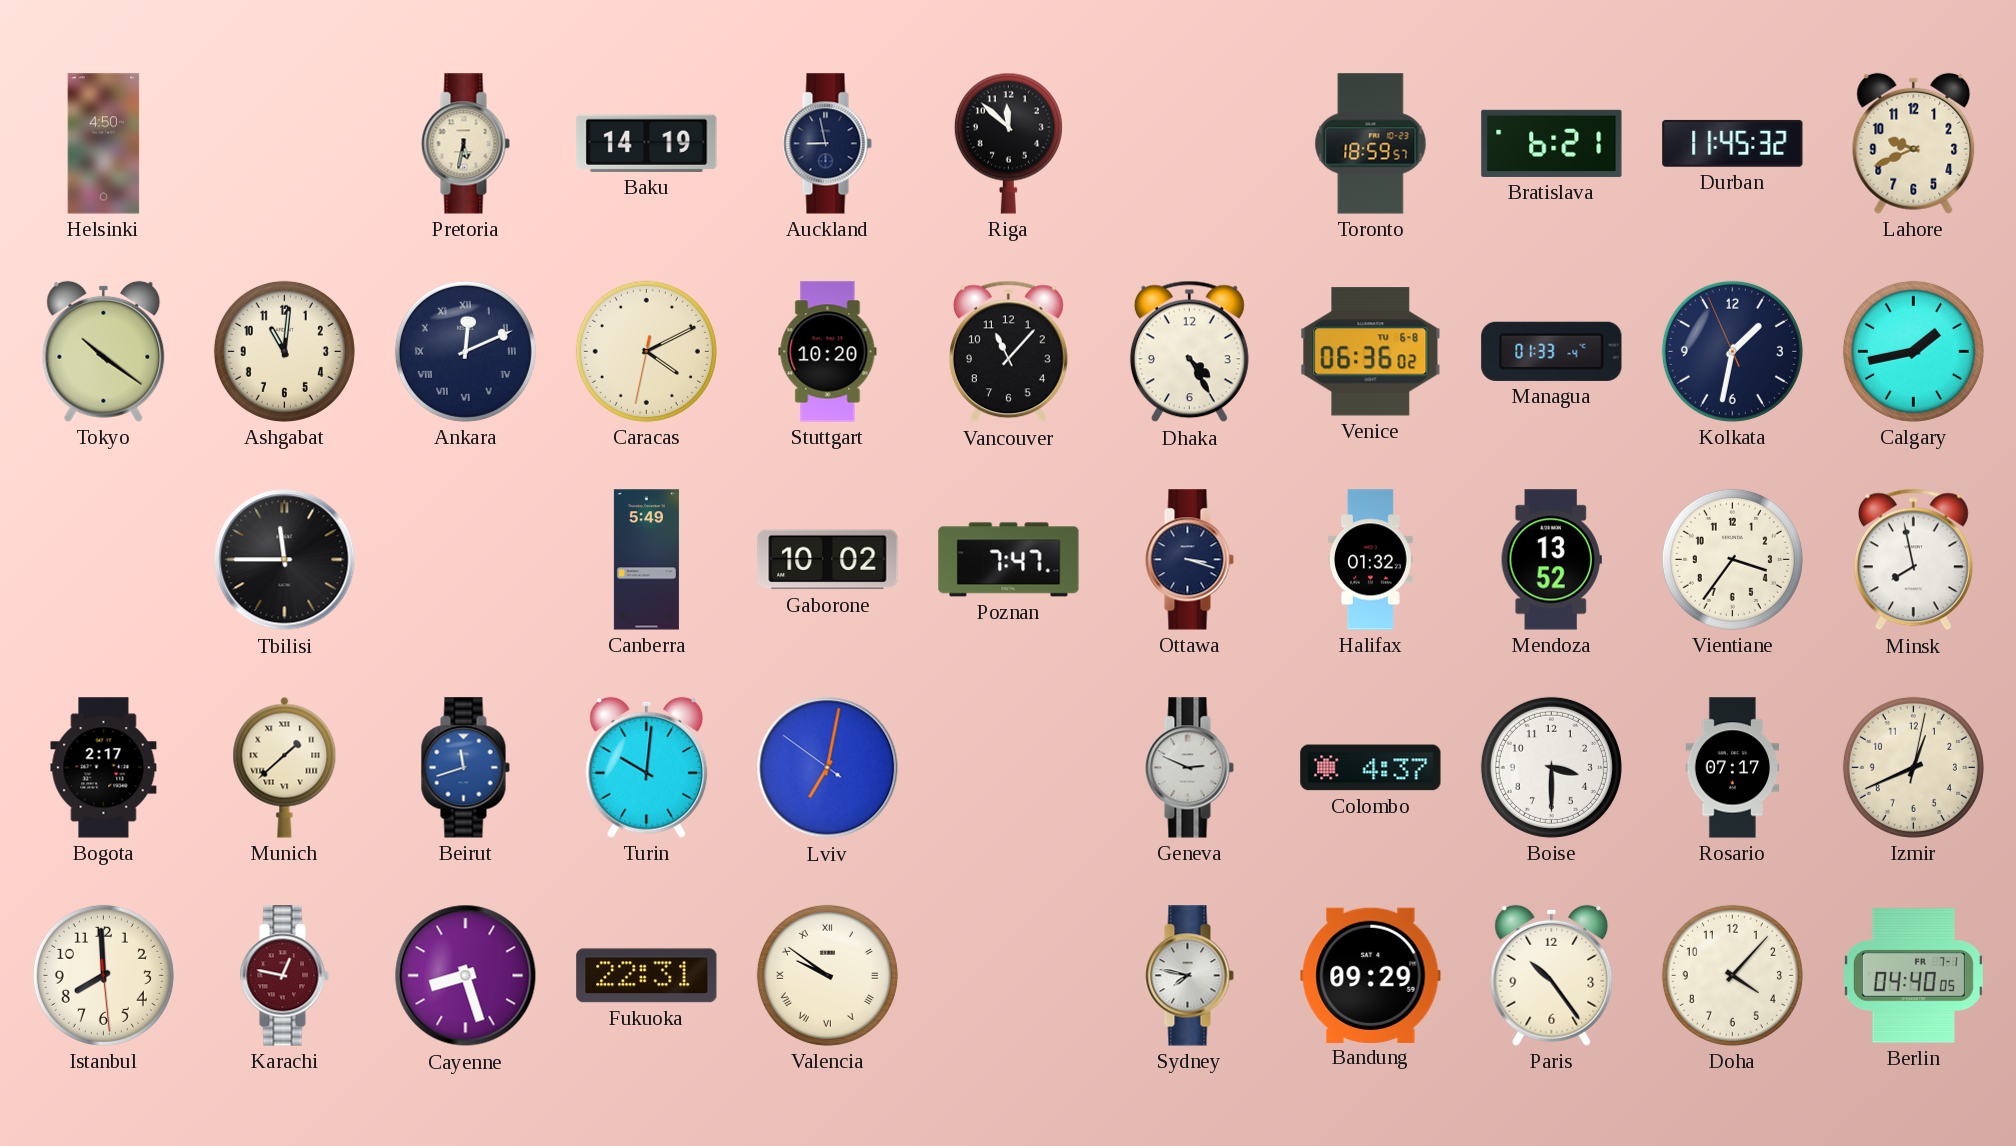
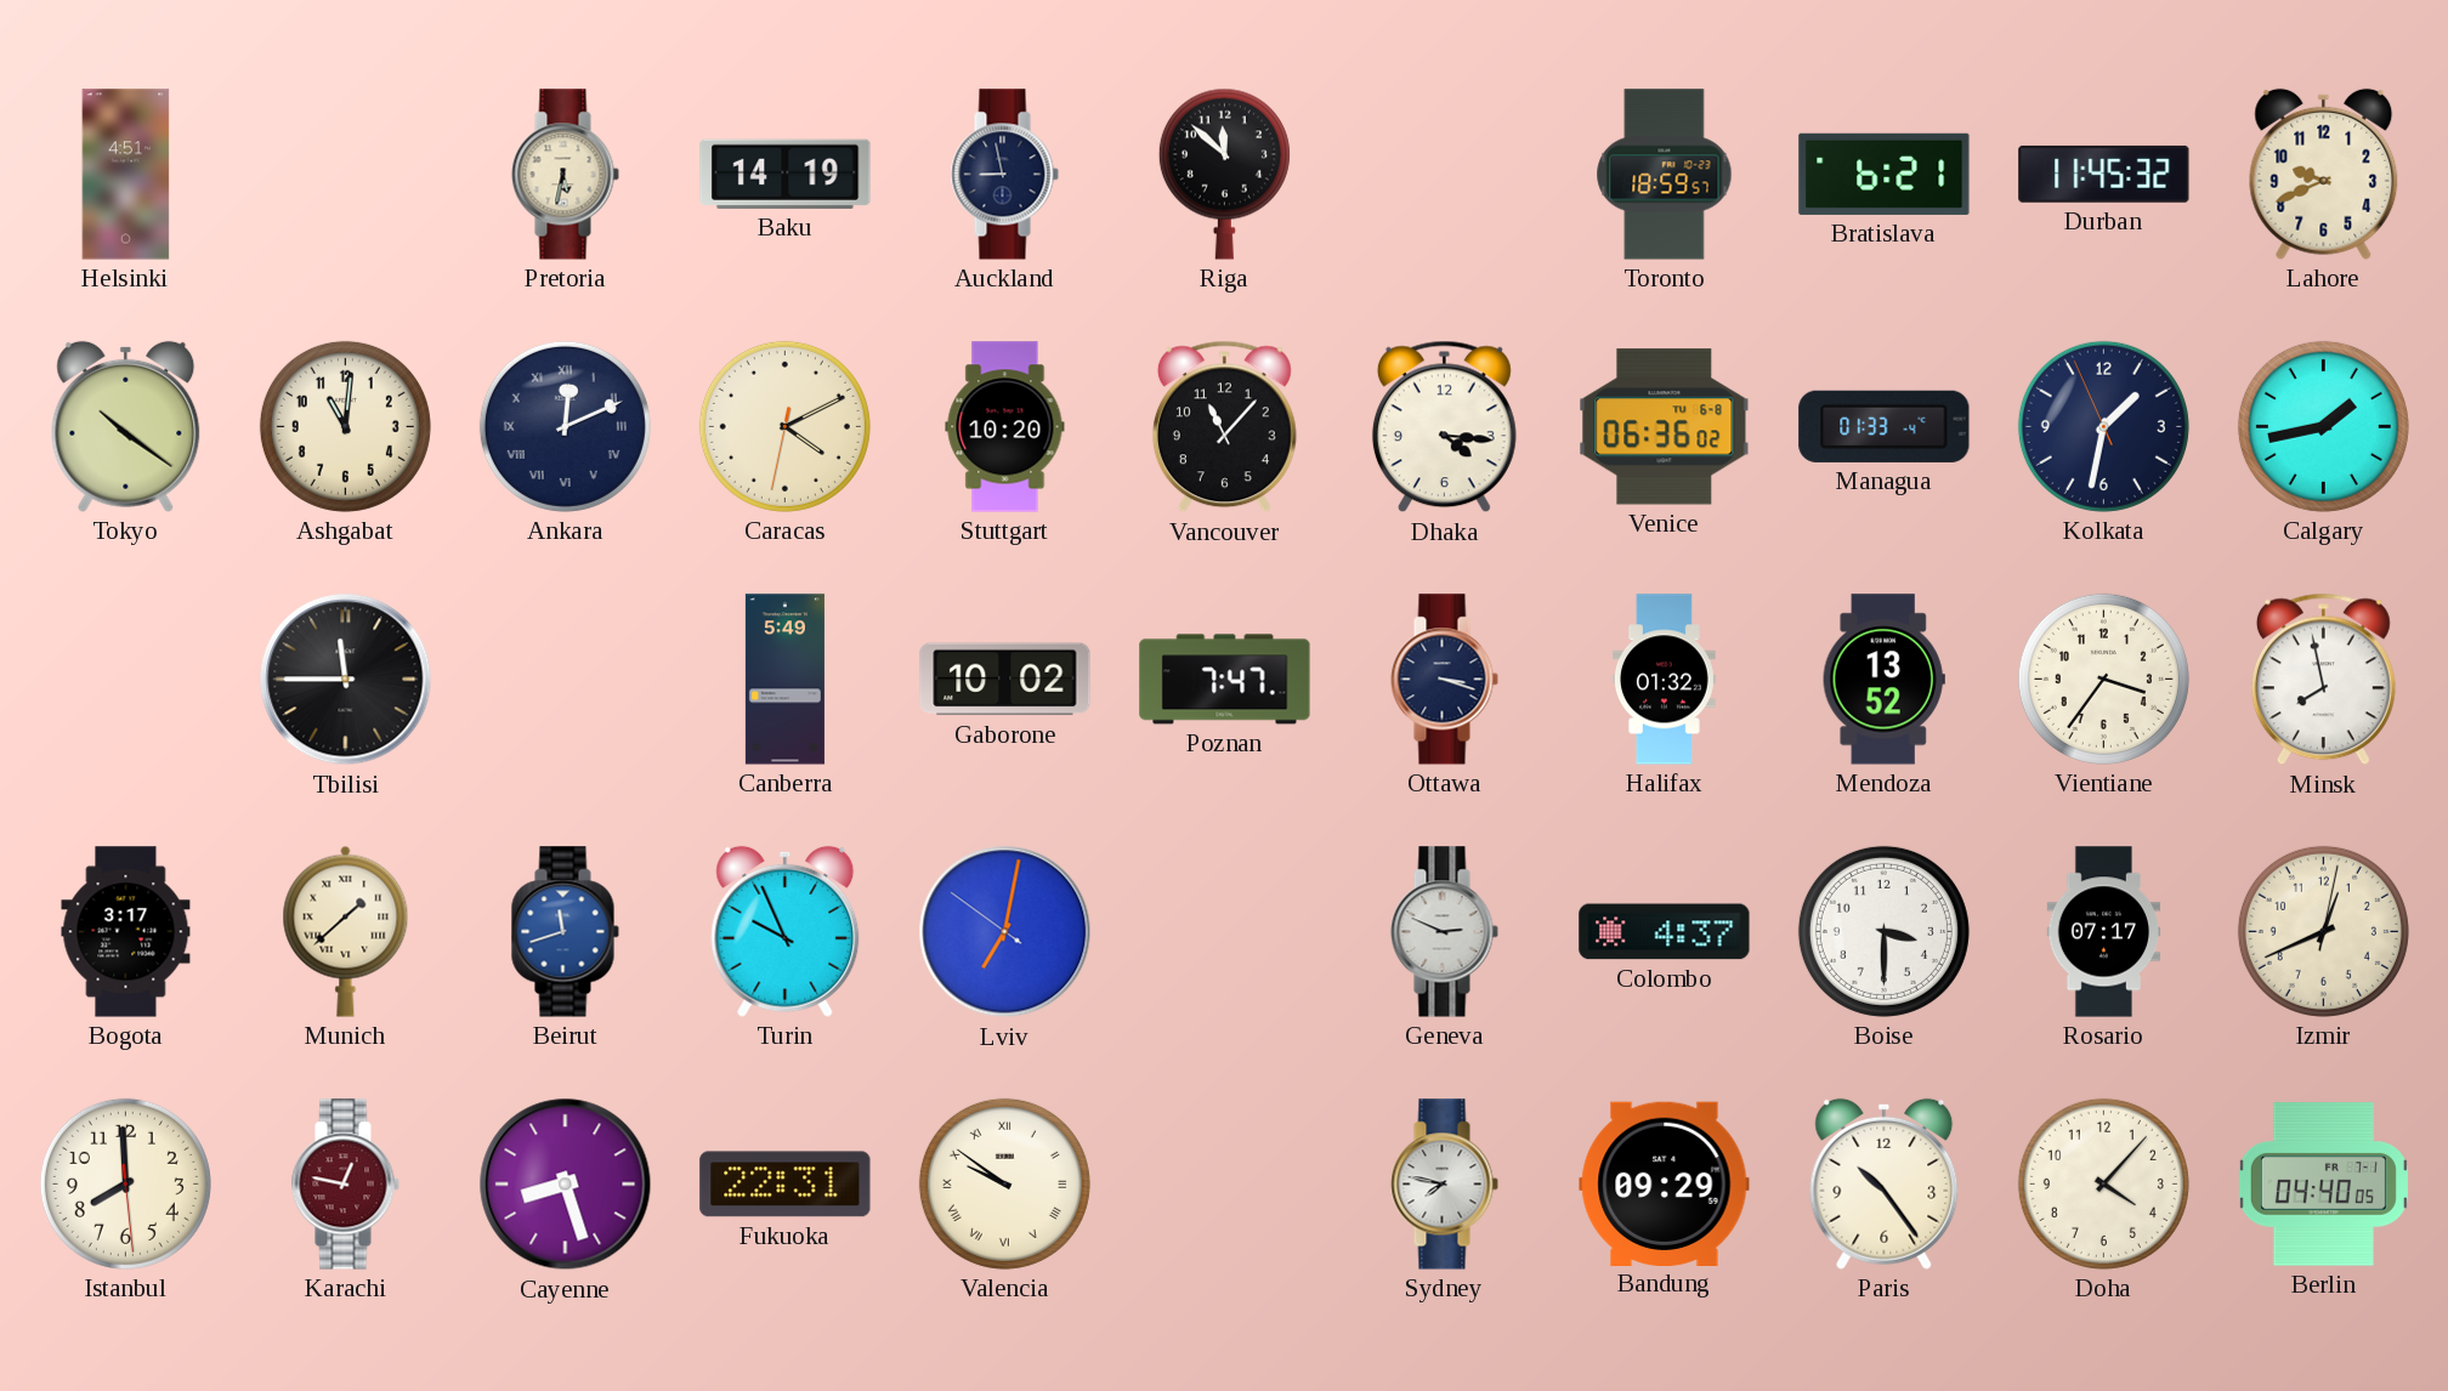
Helsinki: 4:50 -> 4:51 (126, 175)
Dhaka: 4:25 -> 4:16 (1444, 427)
Bogota: 2:17 -> 3:17 (126, 932)
Turin: 10:01 -> 9:56 (786, 931)
